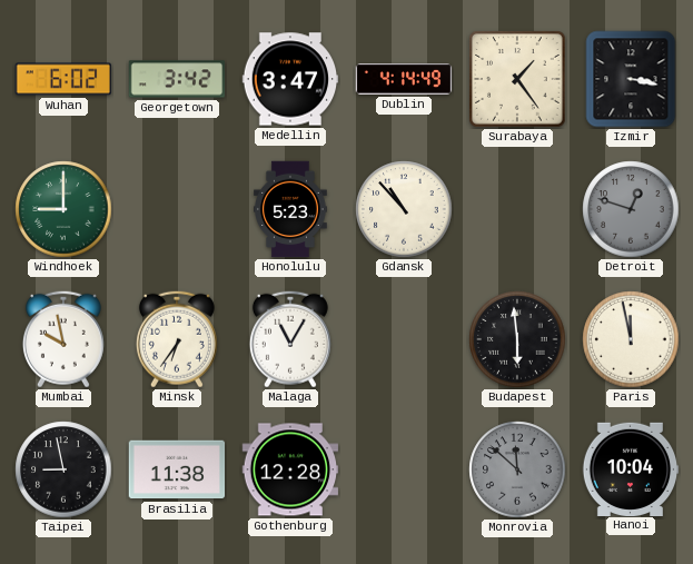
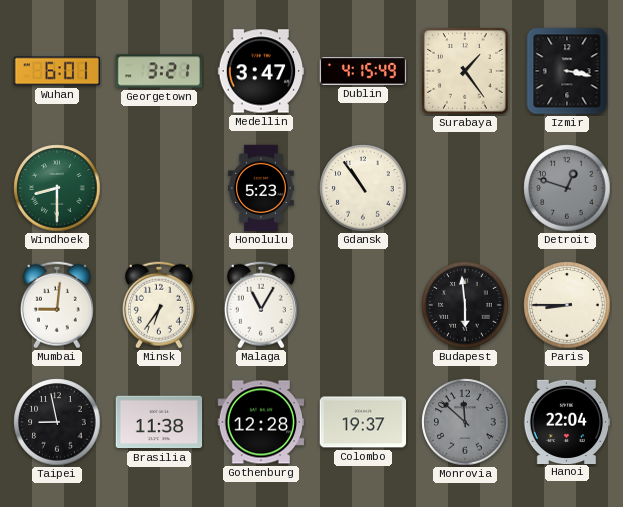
Wuhan: 6:02 -> 6:01 (57, 71)
Georgetown: 3:42 -> 3:21 (159, 71)
Dublin: 4:14 -> 4:15 (363, 72)
Windhoek: 9:00 -> 8:30 (57, 188)
Gdansk: 10:53 -> 10:54 (363, 188)
Mumbai: 9:58 -> 9:01 (57, 305)
Paris: 11:58 -> 8:45 (567, 305)
Colombo: none -> 19:37 (363, 422)
Hanoi: 10:04 -> 22:04 (567, 421)
